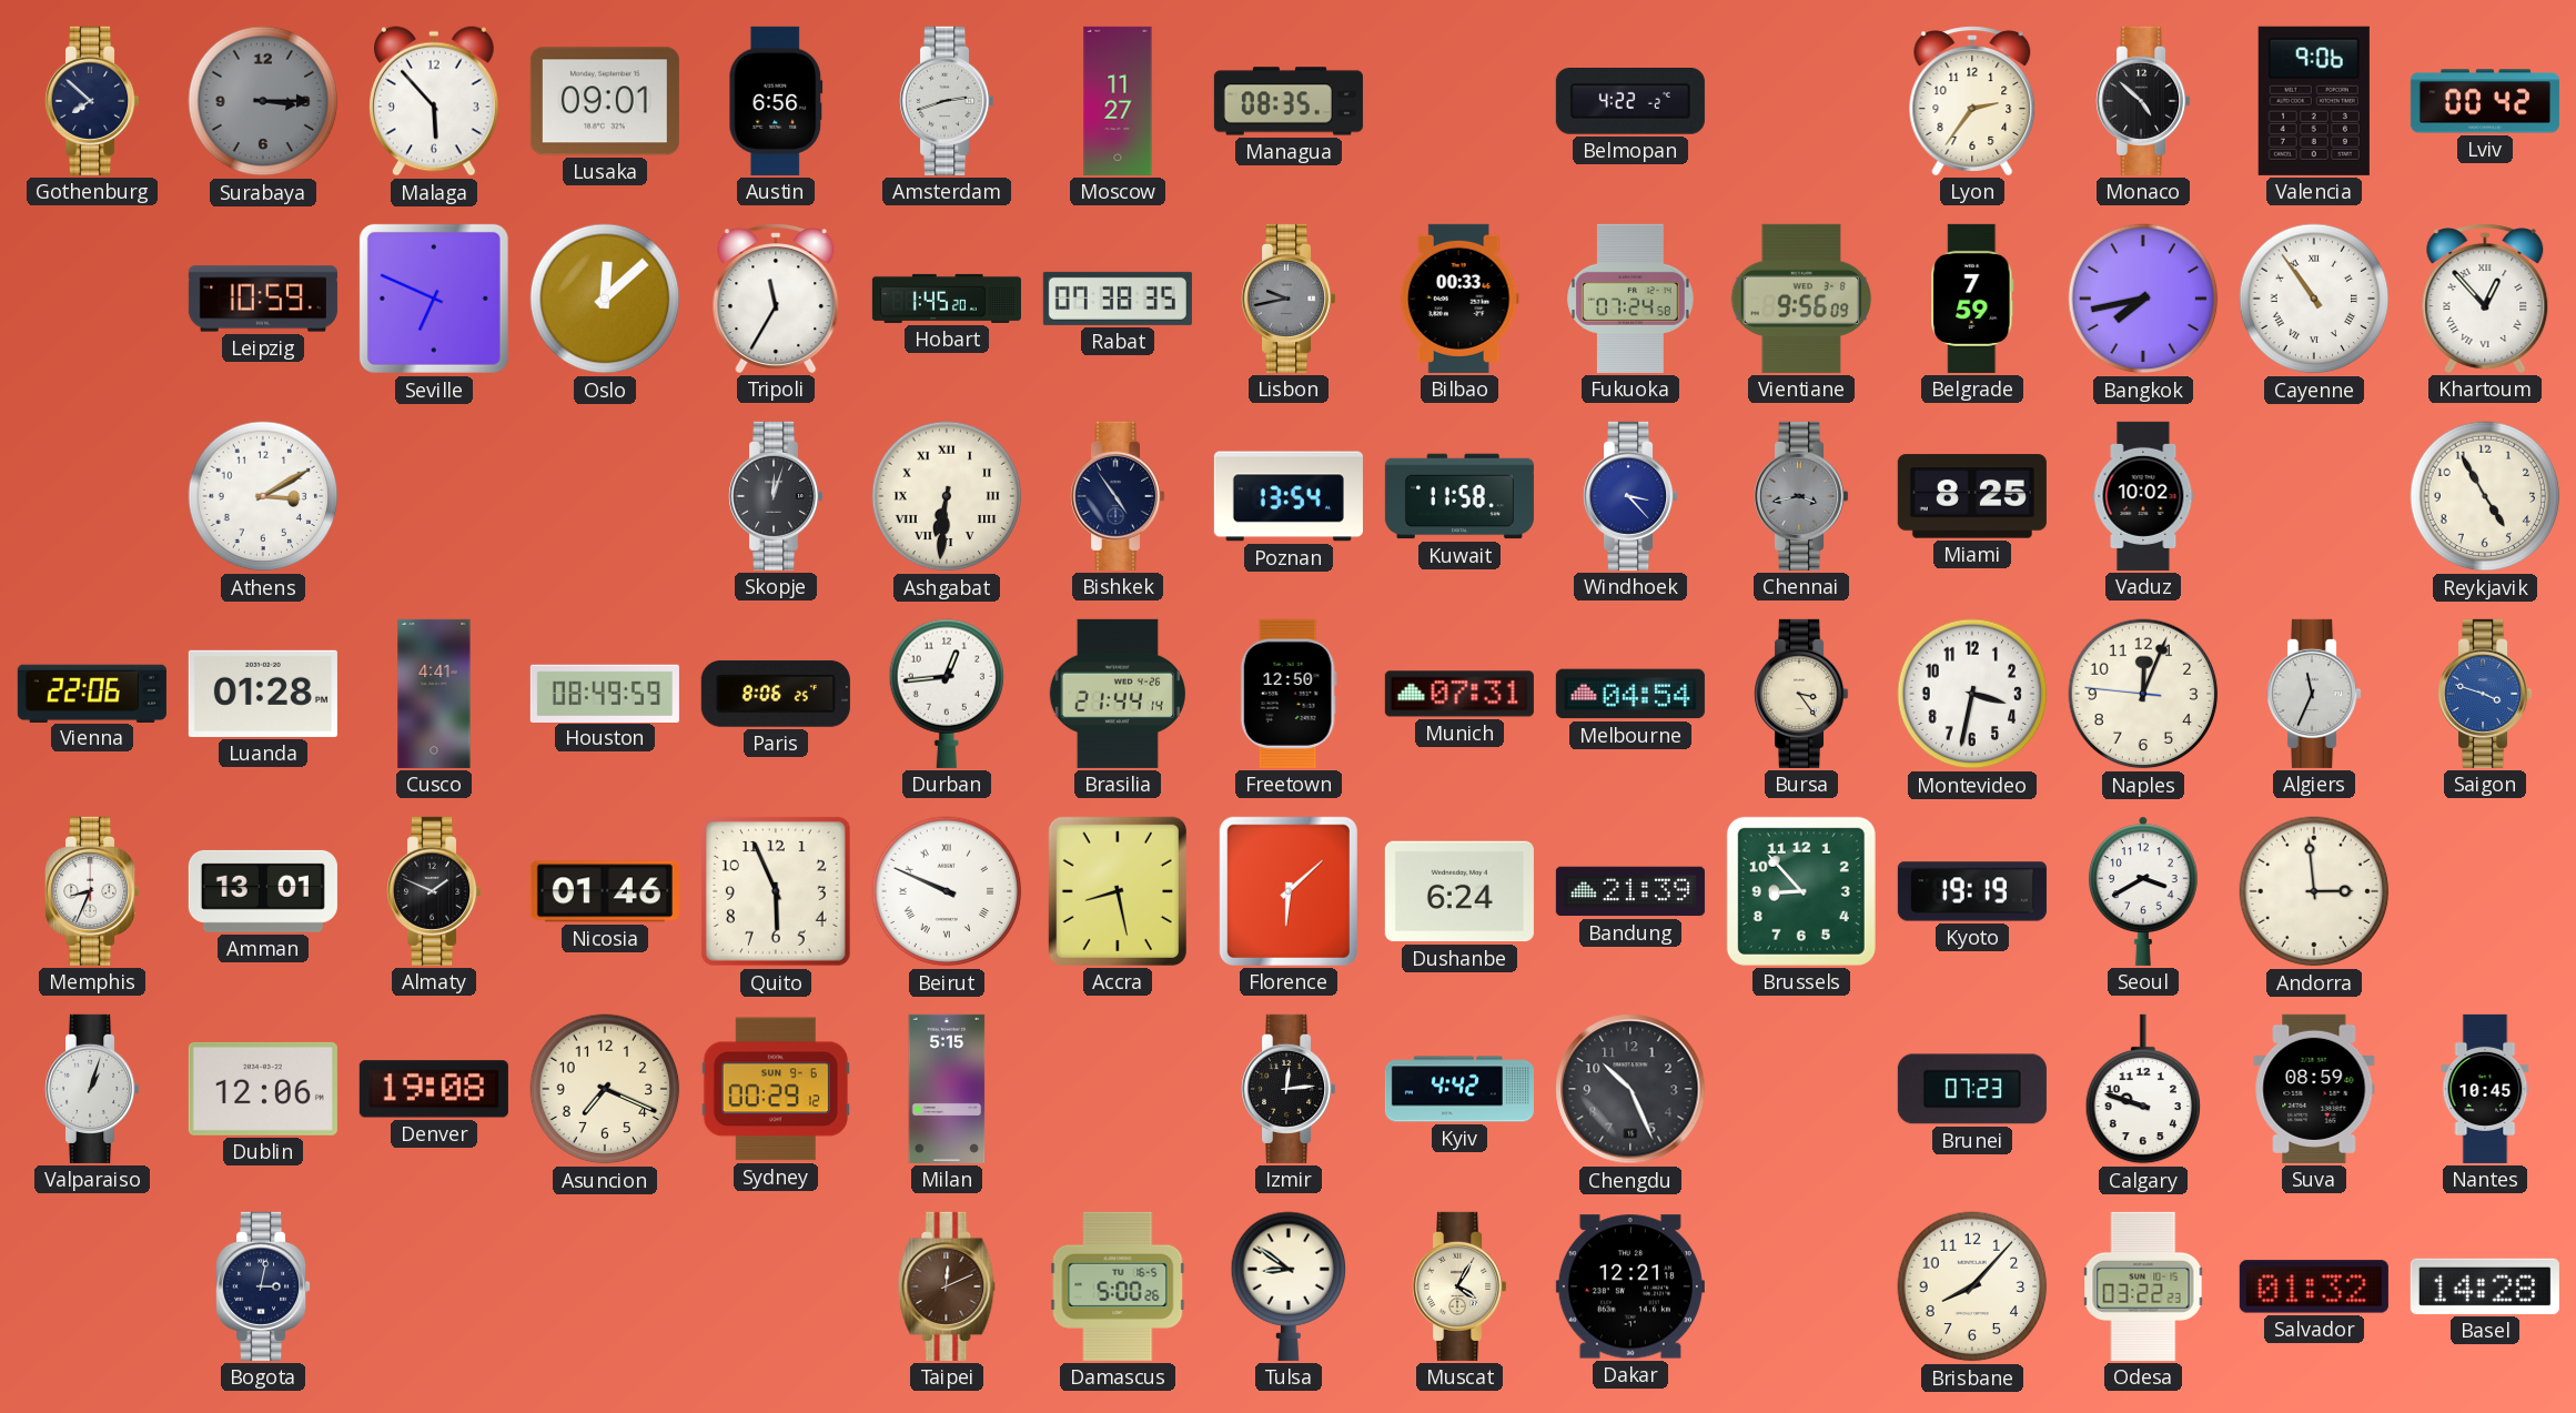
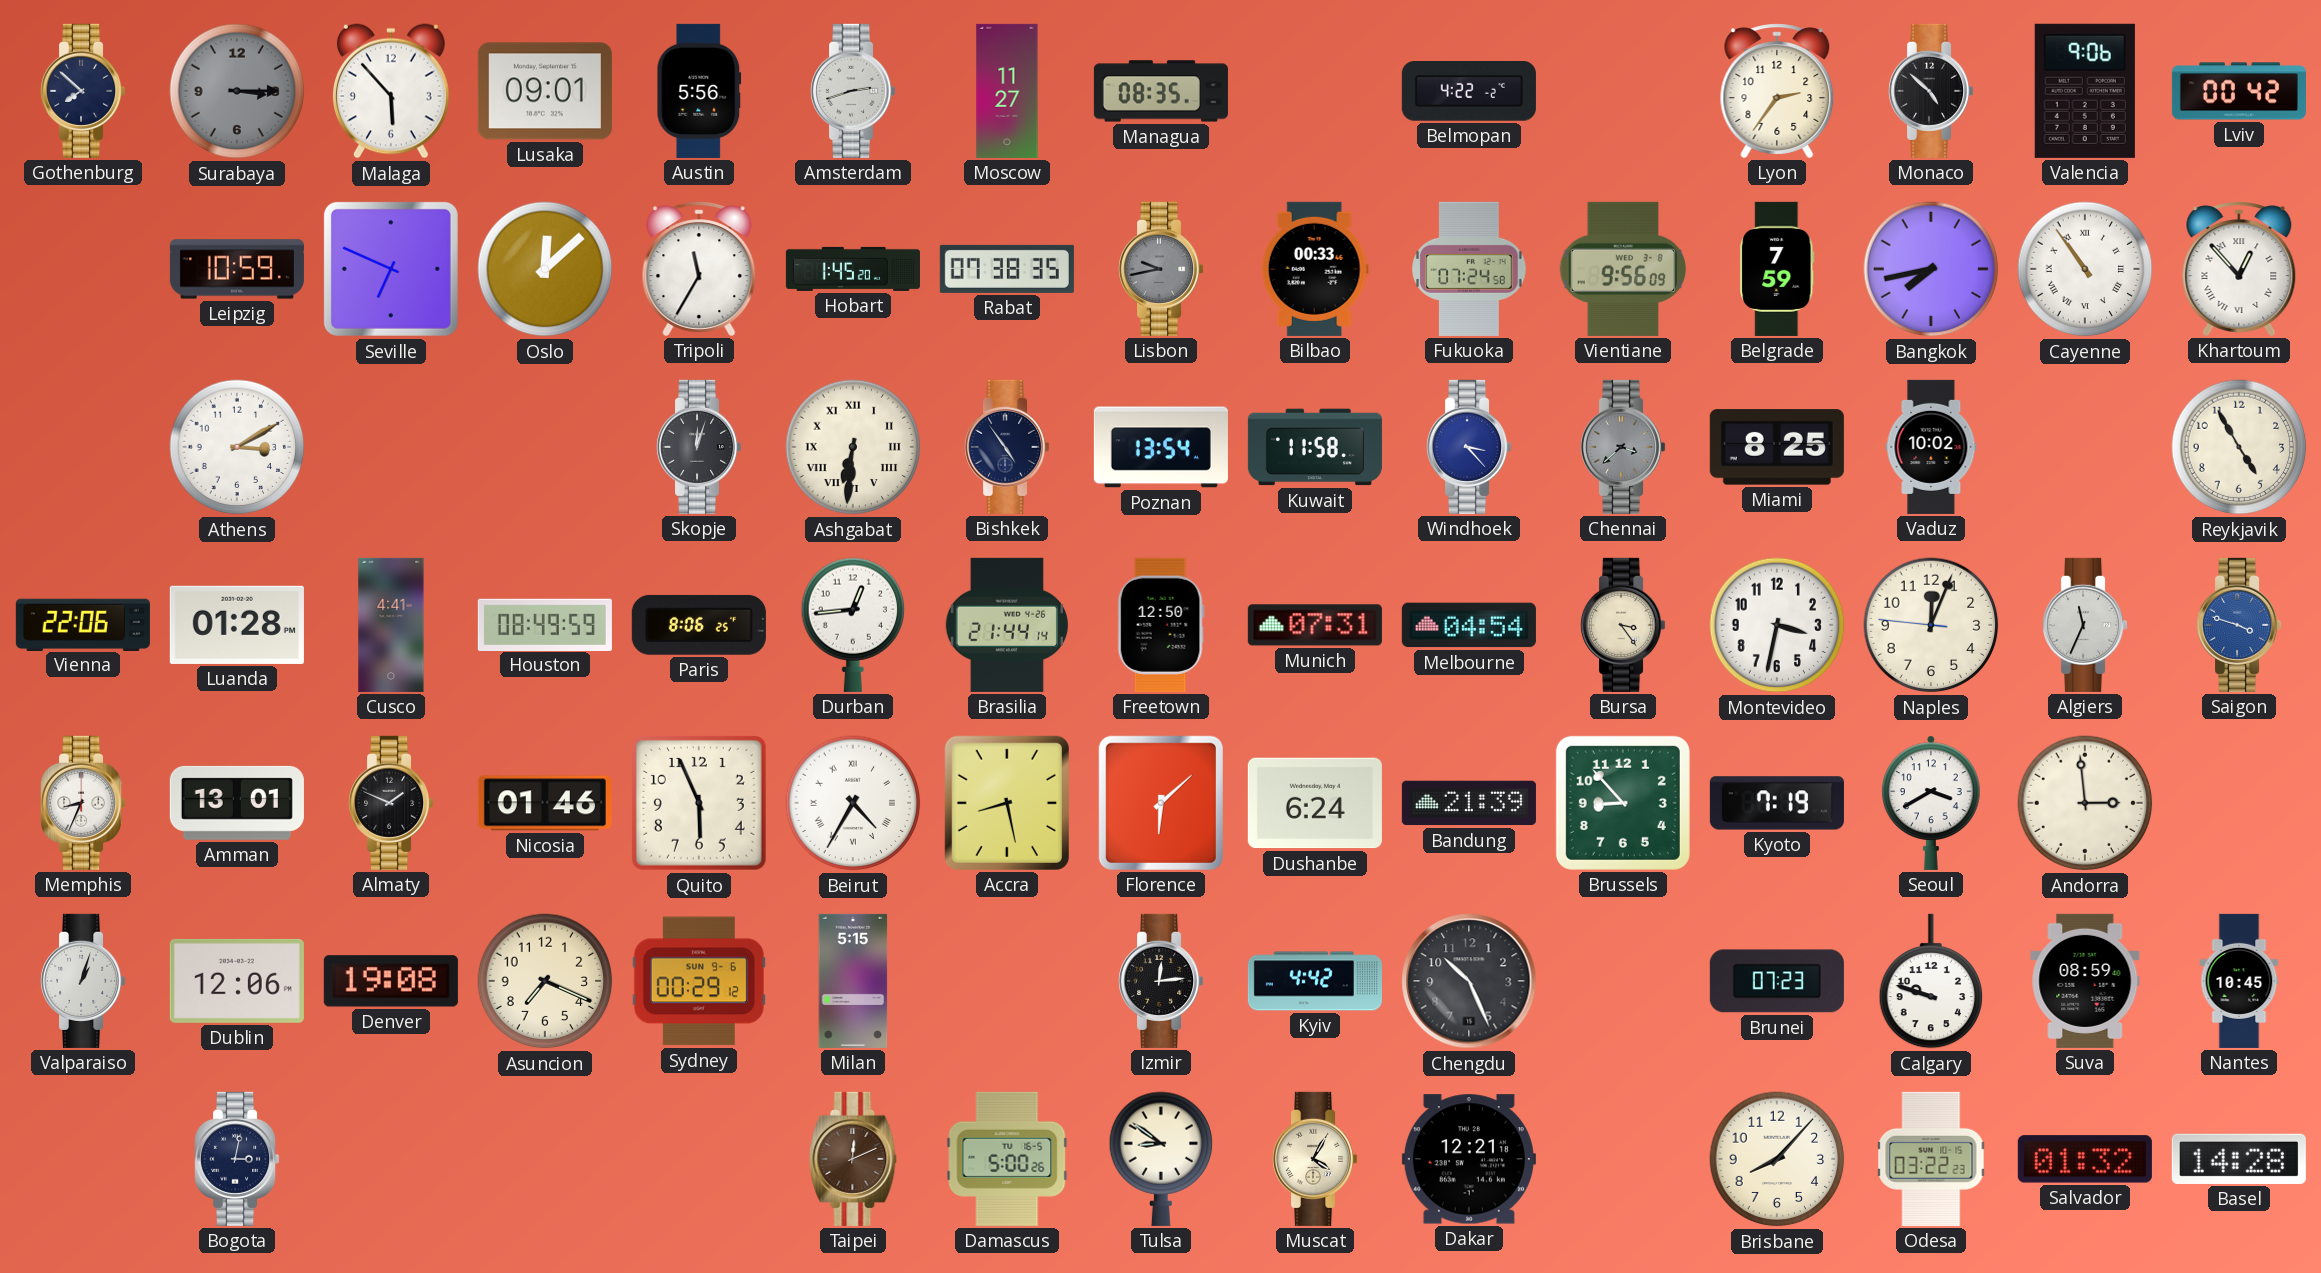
Austin: 6:56 -> 5:56 (699, 91)
Chennai: 3:43 -> 3:38 (1624, 447)
Beirut: 9:49 -> 4:35 (853, 803)
Kyoto: 19:19 -> 7:19 (1777, 803)
